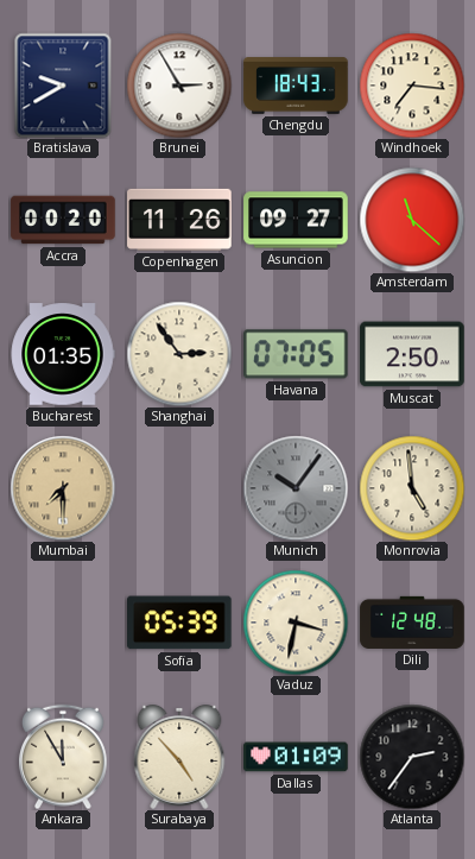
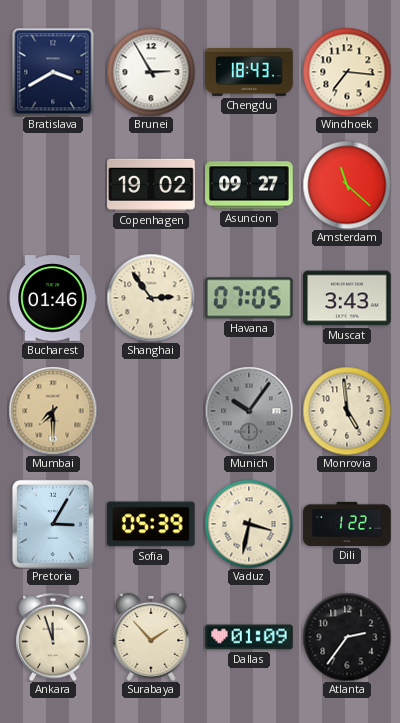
Bratislava: 9:40 -> 3:40 (53, 72)
Accra: 00:20 -> none (63, 220)
Copenhagen: 11:26 -> 19:02 (151, 185)
Bucharest: 01:35 -> 01:46 (53, 298)
Muscat: 2:50 -> 3:43 (347, 298)
Pretoria: none -> 3:05 (53, 524)
Dili: 12:48 -> 1:22 (347, 524)
Ankara: 11:55 -> 11:57 (54, 637)
Surabaya: 4:53 -> 1:53 (151, 637)
